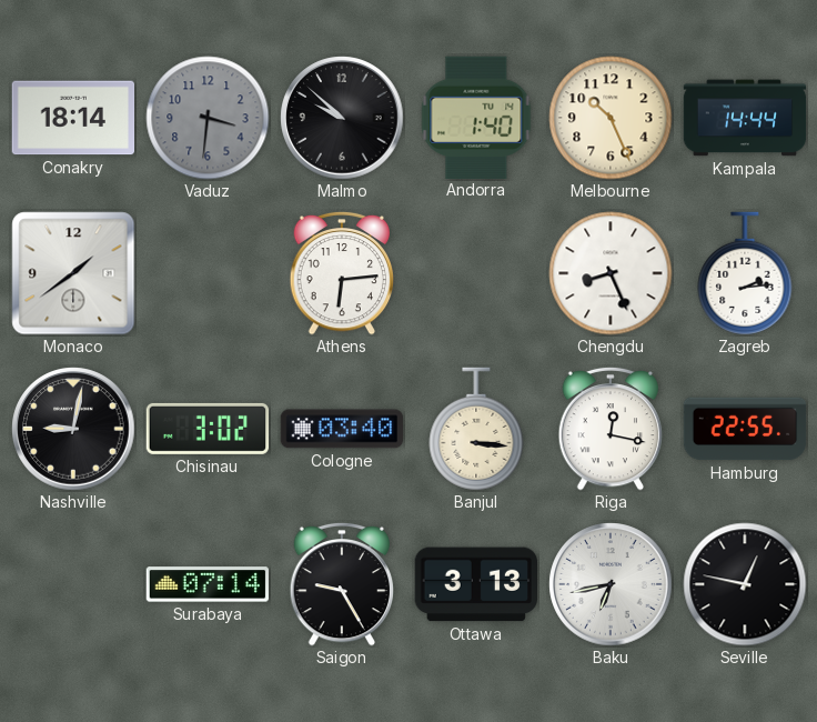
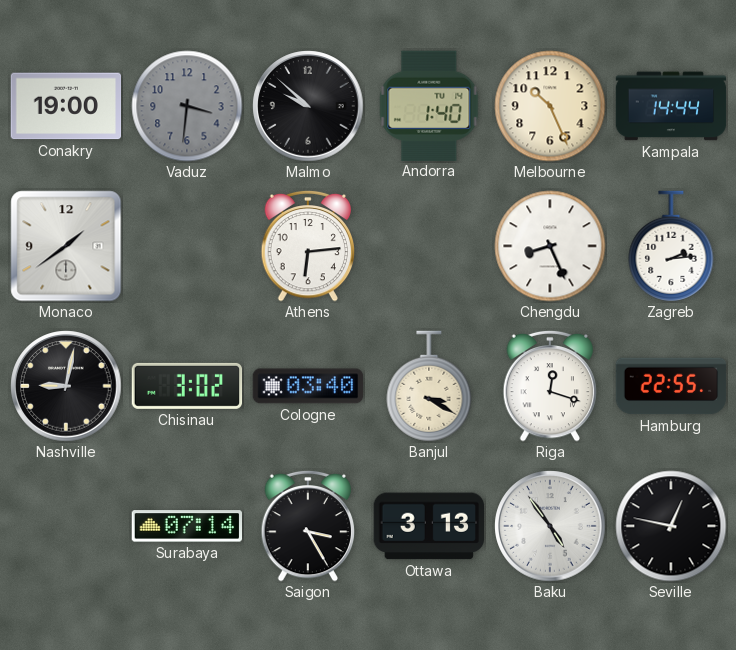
Conakry: 18:14 -> 19:00 (66, 106)
Banjul: 3:16 -> 3:20 (429, 386)
Riga: 12:17 -> 12:18 (550, 386)
Saigon: 9:25 -> 3:25 (308, 526)
Baku: 6:43 -> 4:54 (550, 526)
